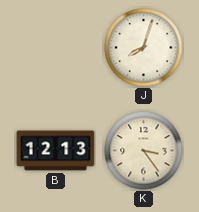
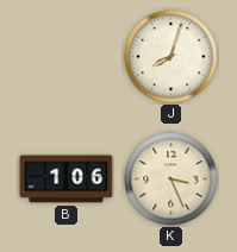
B: 12:13 -> 1:06 (67, 179)
K: 3:24 -> 3:26 (171, 179)
